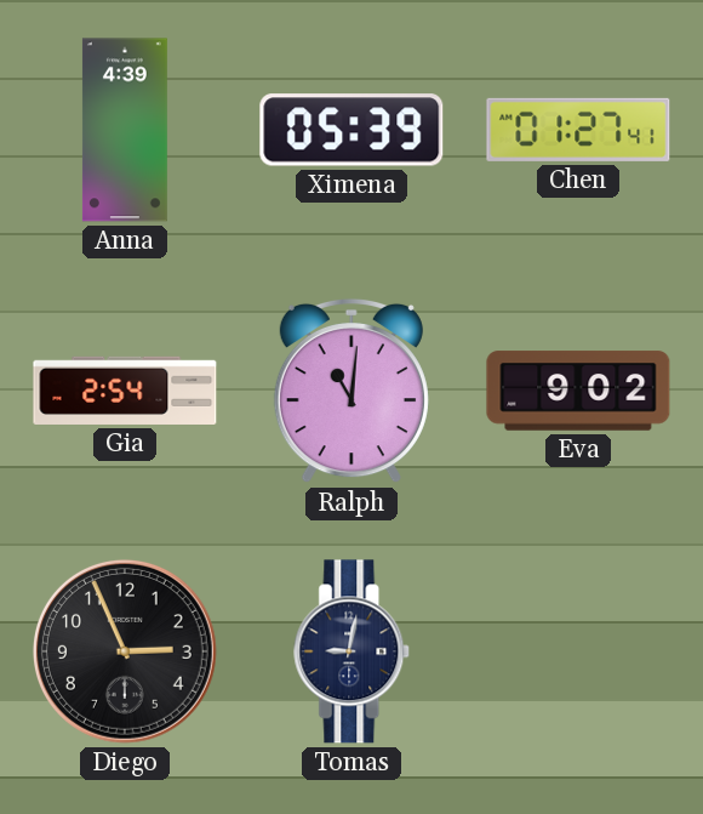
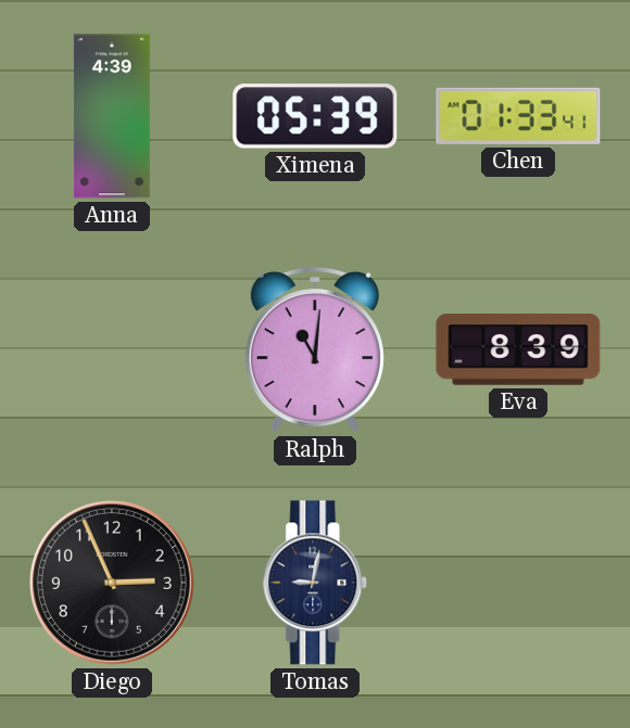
Chen: 01:27 -> 01:33 (518, 116)
Gia: 2:54 -> none (125, 391)
Eva: 9:02 -> 8:39 (518, 349)
